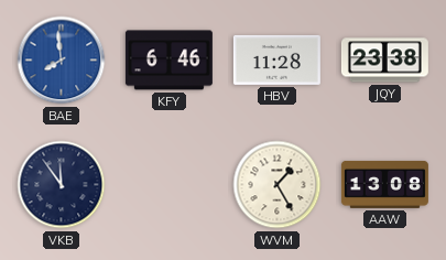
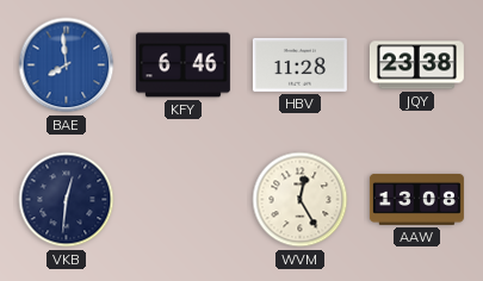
VKB: 11:54 -> 12:31 (67, 200)
WVM: 1:25 -> 12:25 (301, 200)
